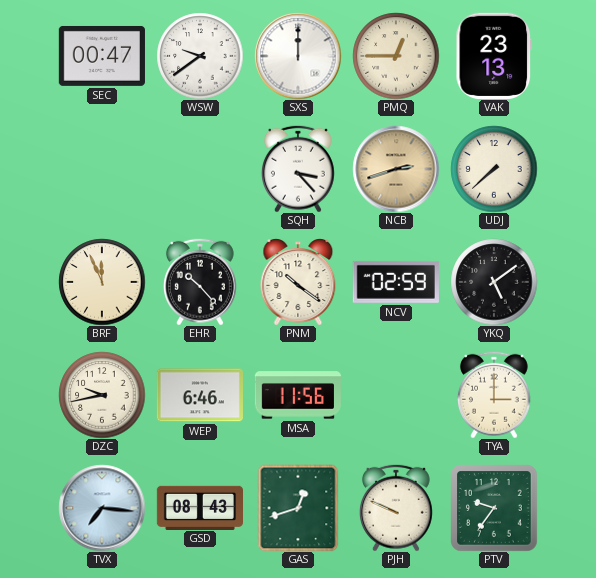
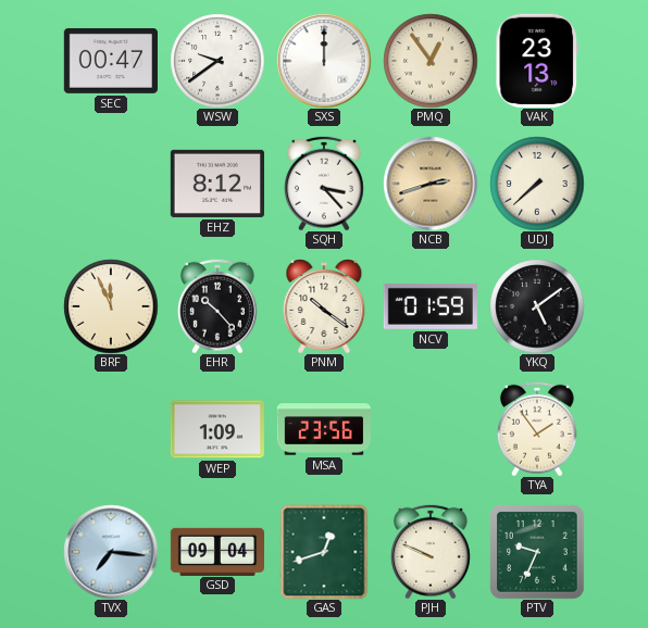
PMQ: 12:45 -> 12:54 (431, 61)
EHZ: none -> 8:12 (217, 184)
NCV: 02:59 -> 01:59 (431, 306)
DZC: 9:43 -> none (102, 395)
WEP: 6:46 -> 1:09 (217, 429)
MSA: 11:56 -> 23:56 (324, 429)
TYA: 3:00 -> 1:54 (537, 429)
GSD: 08:43 -> 09:04 (216, 551)
PTV: 9:36 -> 9:34 (537, 552)
